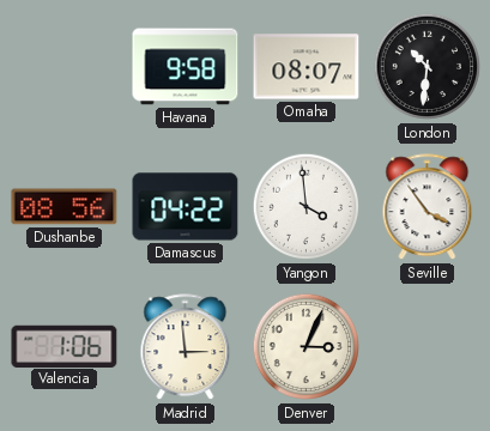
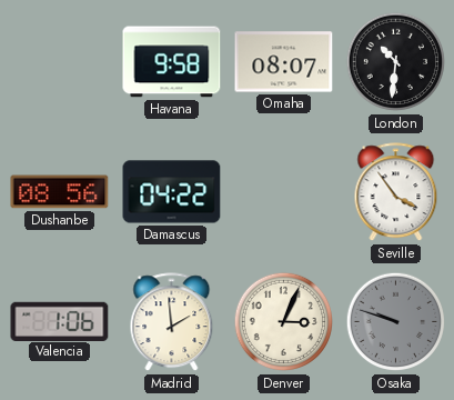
Yangon: 3:59 -> none (307, 207)
Madrid: 2:59 -> 1:59 (172, 322)
Osaka: none -> 9:48 (396, 322)
